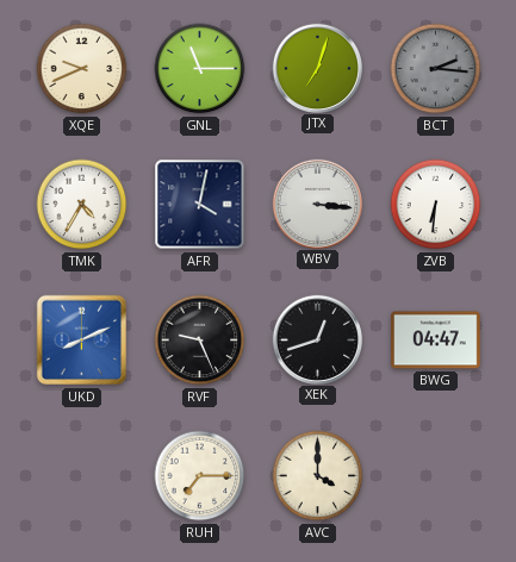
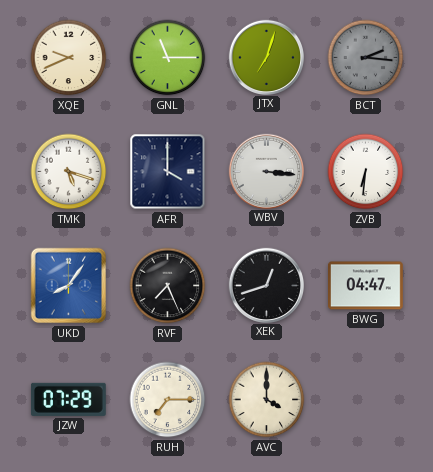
TMK: 4:35 -> 5:18 (69, 172)
AFR: 4:02 -> 4:00 (168, 172)
UKD: 8:11 -> 8:06 (69, 286)
RVF: 9:26 -> 7:26 (168, 286)
JZW: none -> 07:29 (68, 399)
